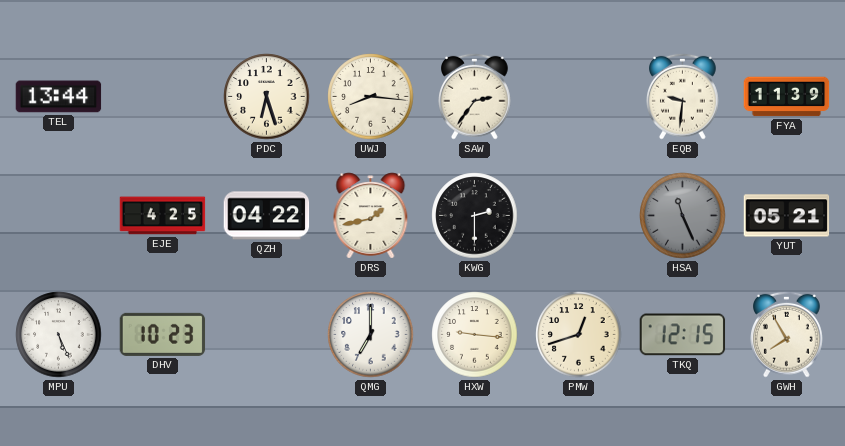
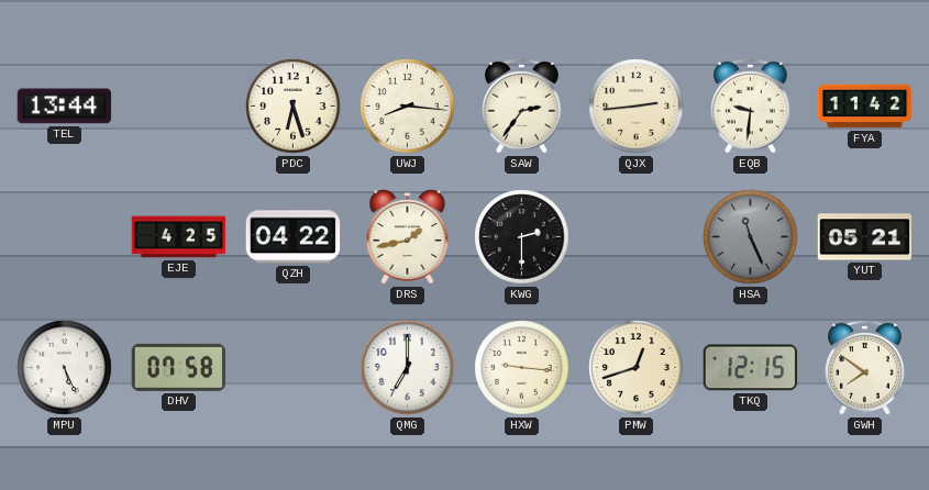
QJX: none -> 2:44 (637, 107)
FYA: 11:39 -> 11:42 (865, 107)
DHV: 10:23 -> 07:58 (179, 367)
GWH: 7:55 -> 7:51 (865, 367)
